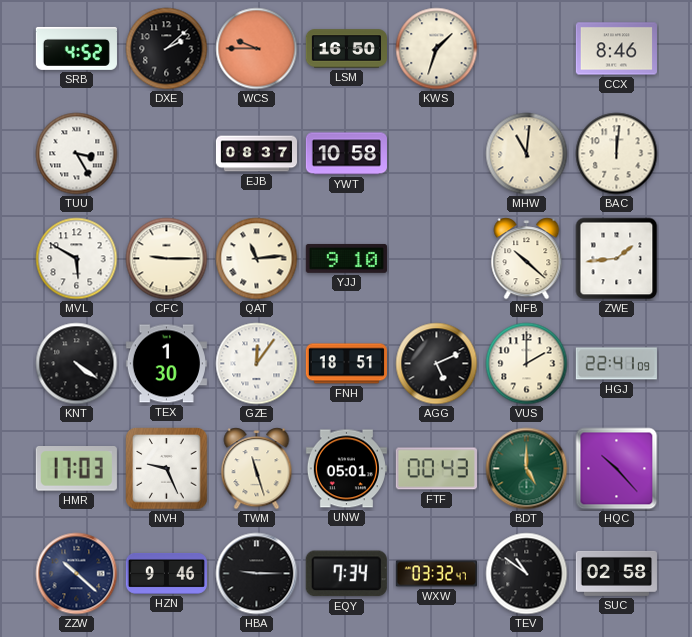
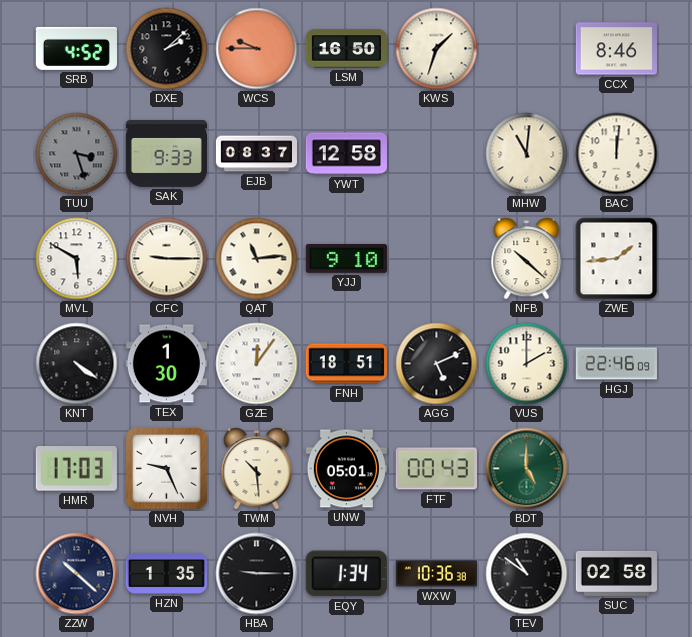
TUU: 3:25 -> 3:27 (77, 154)
TUU dial: white -> grey (77, 154)
SAK: none -> 9:33 (166, 153)
YWT: 10:58 -> 12:58 (346, 154)
HGJ: 22:41 -> 22:46 (616, 364)
TWM: 11:27 -> 10:29 (257, 469)
HQC: 10:23 -> none (617, 469)
HZN: 9:46 -> 1:35 (166, 573)
EQY: 7:34 -> 1:34 (346, 574)
WXW: 03:32 -> 10:36 (436, 574)
